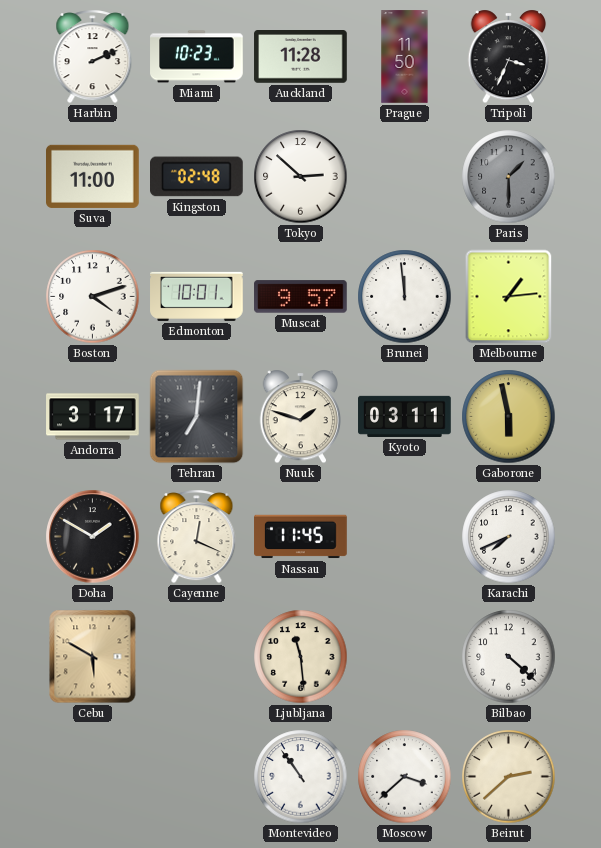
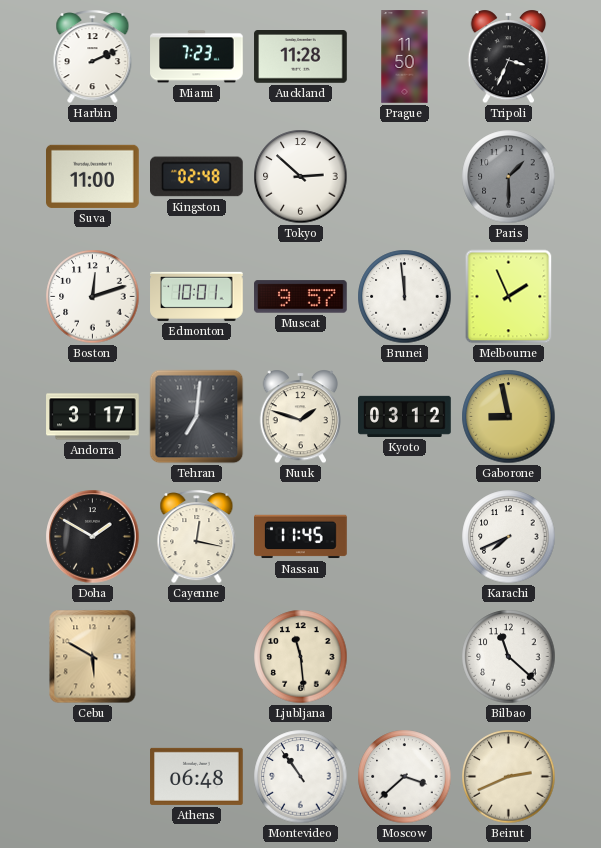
Miami: 10:23 -> 7:23 (197, 57)
Boston: 4:12 -> 12:12 (93, 297)
Melbourne: 1:14 -> 1:56 (509, 297)
Kyoto: 03:11 -> 03:12 (405, 416)
Gaborone: 5:58 -> 8:58 (509, 417)
Cayenne: 12:19 -> 12:17 (197, 537)
Bilbao: 4:22 -> 11:22 (509, 657)
Athens: none -> 06:48 (197, 776)
Beirut: 2:38 -> 2:41 (509, 777)
